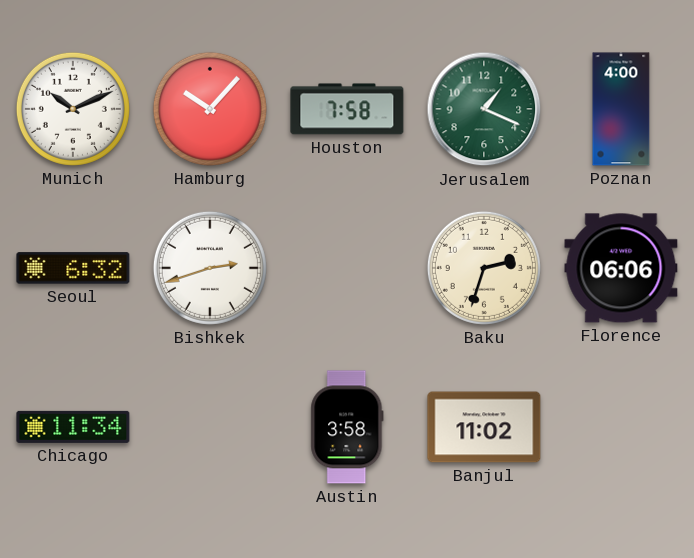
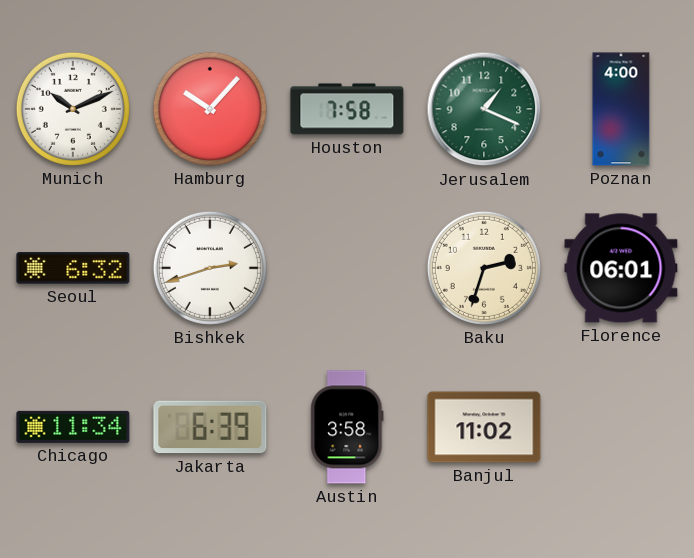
Florence: 06:06 -> 06:01 (621, 268)
Jakarta: none -> 6:39 (210, 427)
